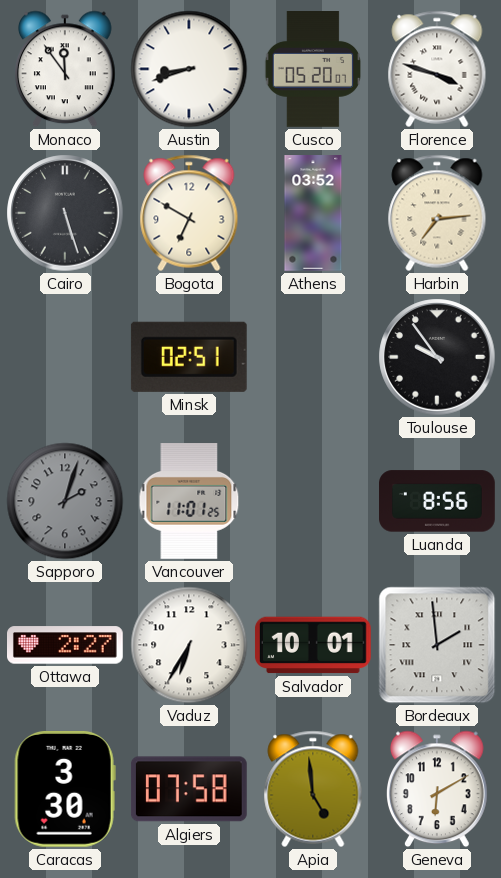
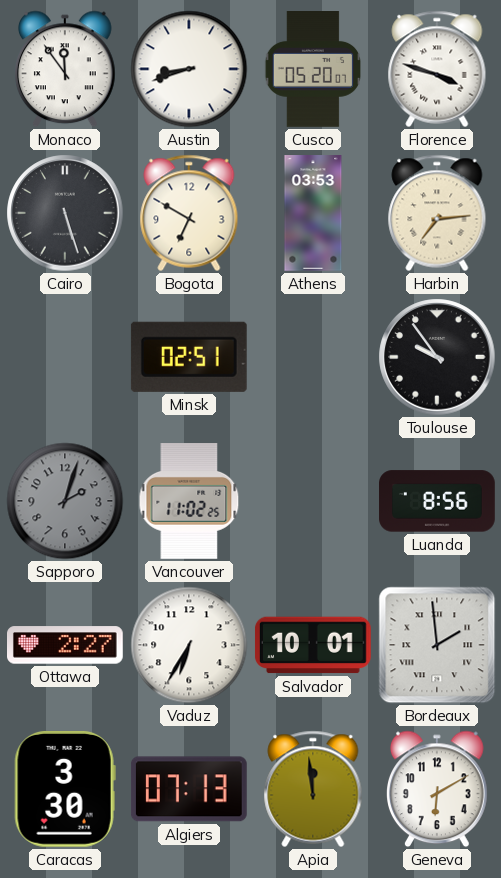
Athens: 03:52 -> 03:53 (313, 213)
Vancouver: 11:01 -> 11:02 (189, 502)
Algiers: 07:58 -> 07:13 (189, 789)
Apia: 4:59 -> 11:59 (313, 789)
